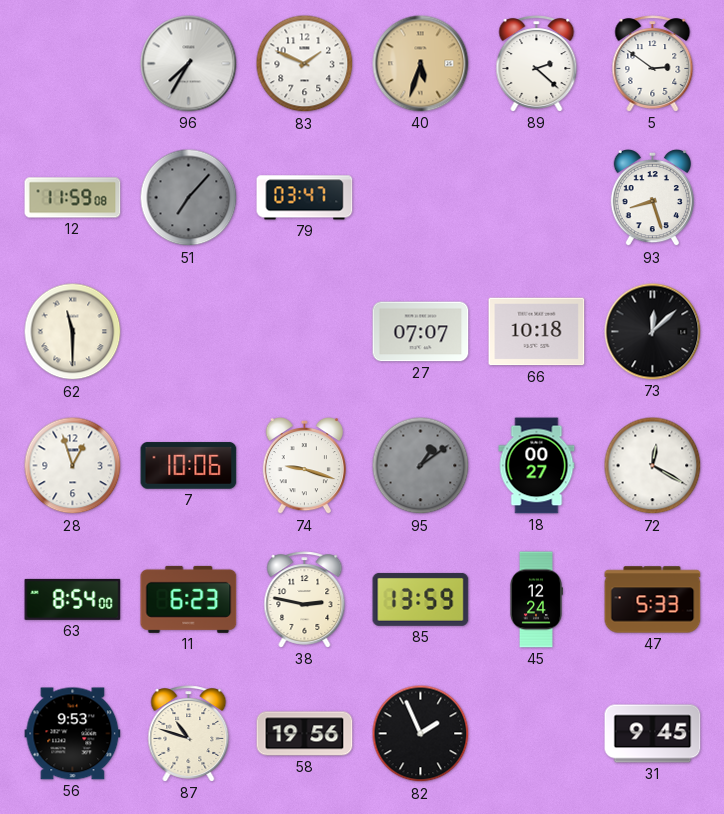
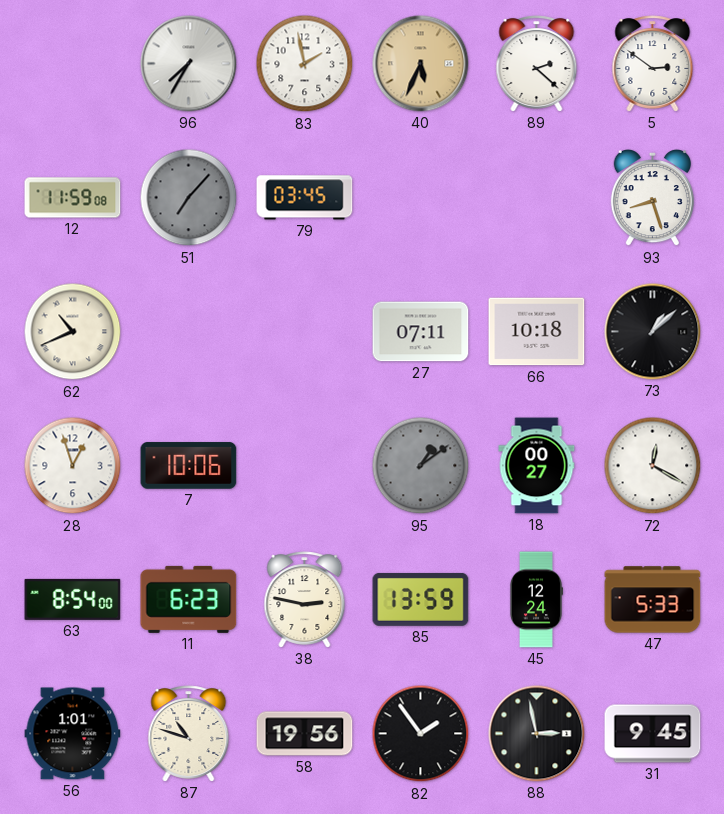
83: 1:49 -> 1:58 (305, 64)
40: 5:33 -> 5:34 (421, 64)
79: 03:47 -> 03:45 (305, 198)
62: 11:30 -> 10:41 (73, 332)
27: 07:07 -> 07:11 (421, 332)
73: 12:08 -> 1:08 (653, 332)
74: 9:18 -> none (304, 466)
56: 9:53 -> 1:01 (73, 734)
82: 1:56 -> 1:54 (421, 734)
88: none -> 2:58 (537, 734)
